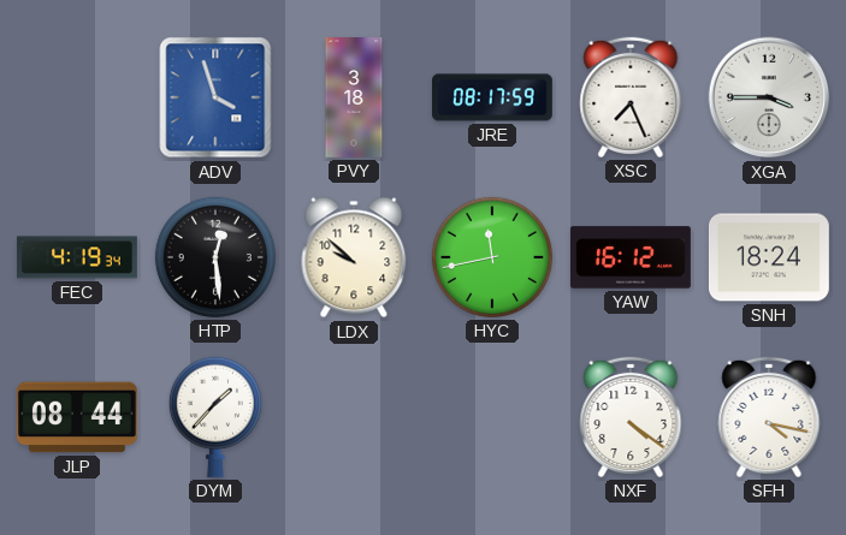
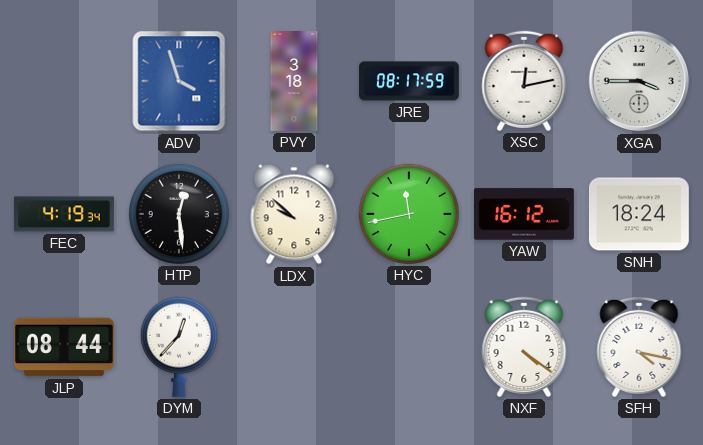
XSC: 7:26 -> 12:13 (524, 81)
DYM: 1:37 -> 12:37 (179, 347)
